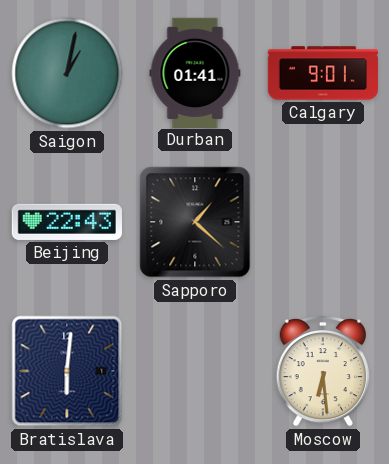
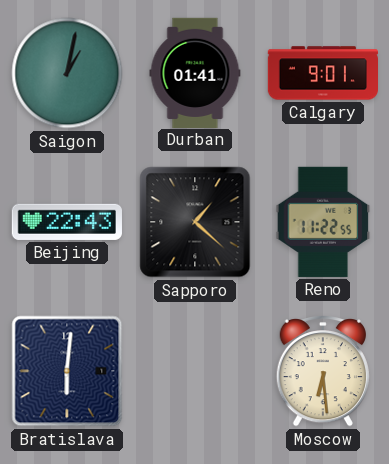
Reno: none -> 11:22 (323, 222)
